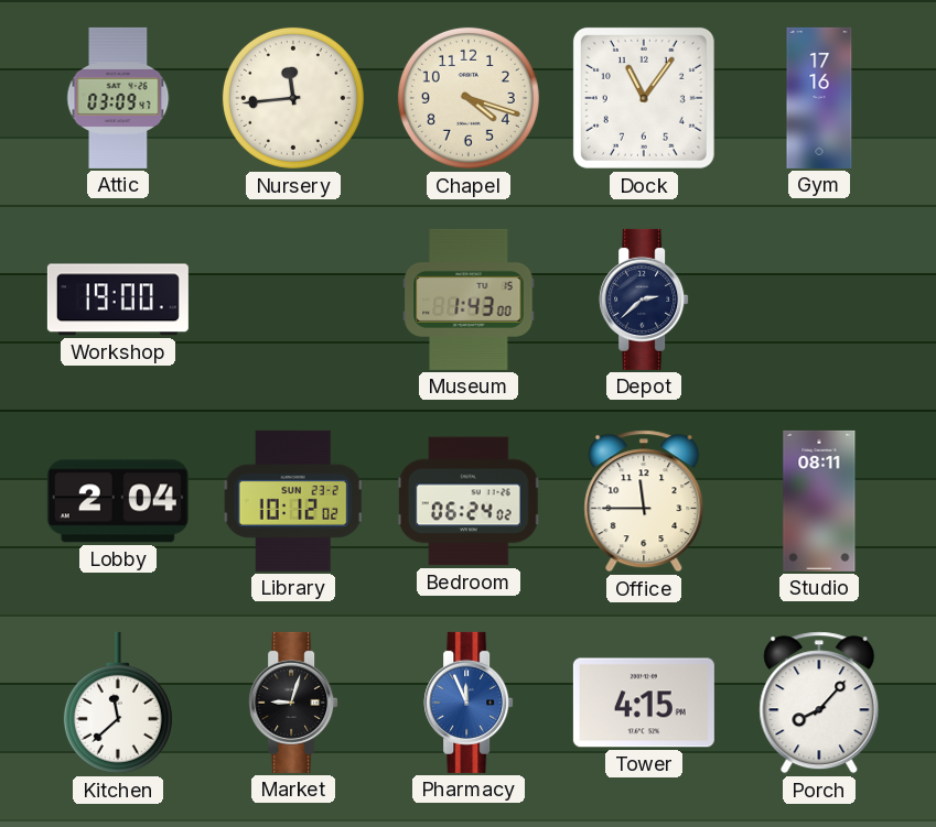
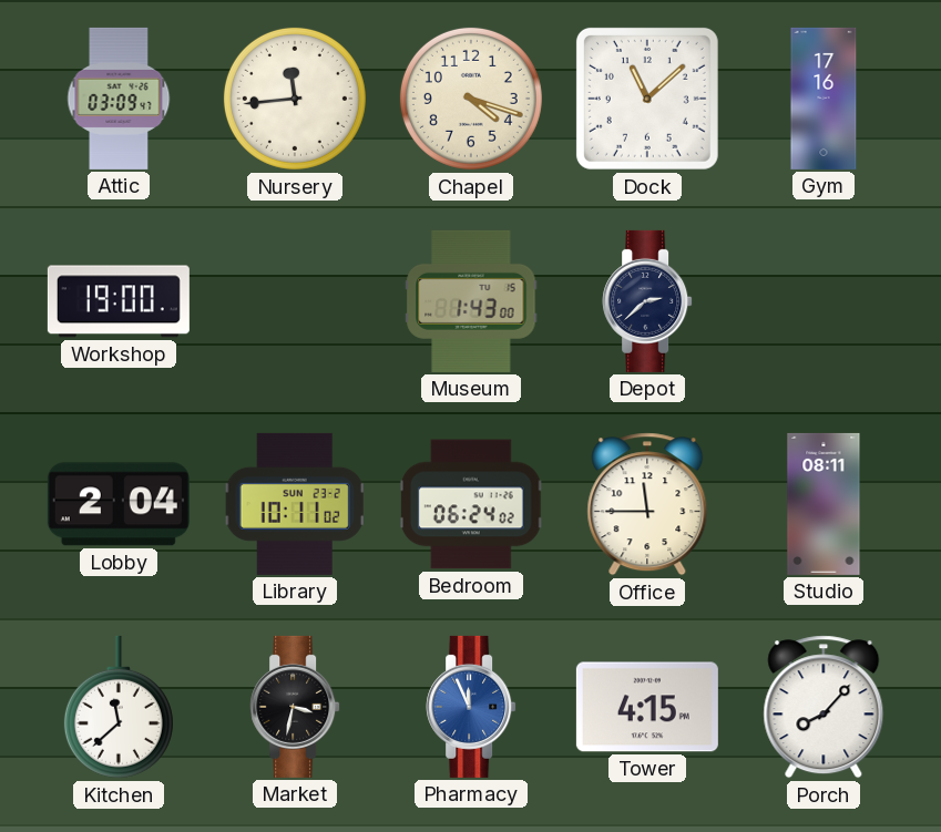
Dock: 11:06 -> 11:08 (647, 99)
Library: 10:12 -> 10:11 (295, 504)
Market: 9:03 -> 3:32 (295, 707)
